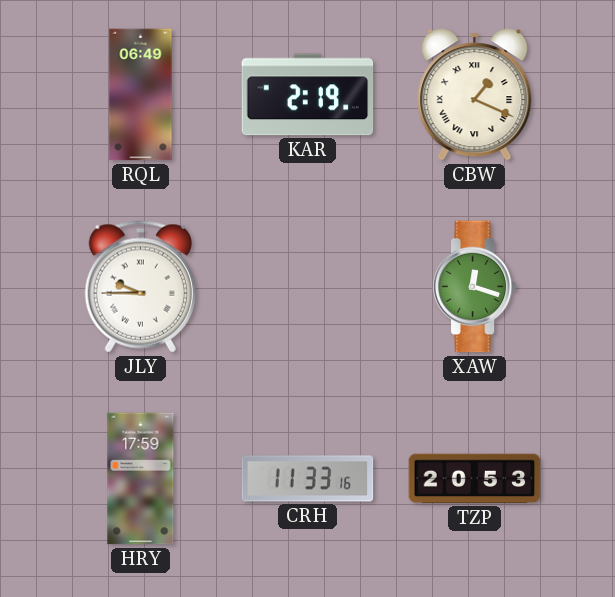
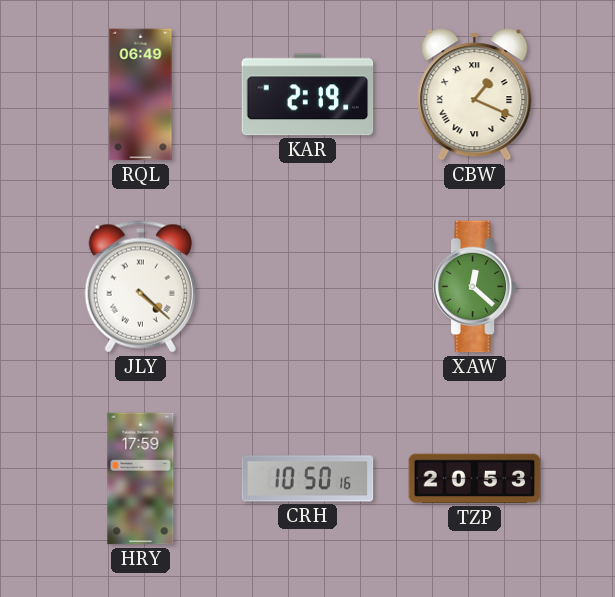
JLY: 9:45 -> 4:22 (140, 287)
XAW: 12:18 -> 12:22 (475, 287)
CRH: 11:33 -> 10:50 (308, 479)
